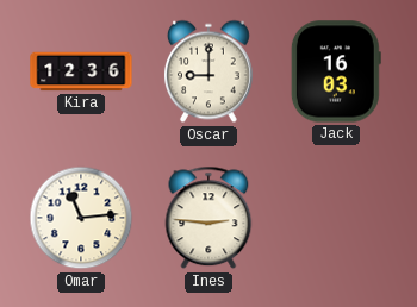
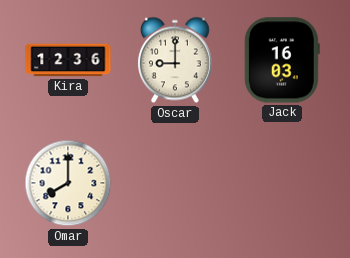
Omar: 11:14 -> 8:00 (68, 183)
Ines: 2:46 -> none (208, 218)
